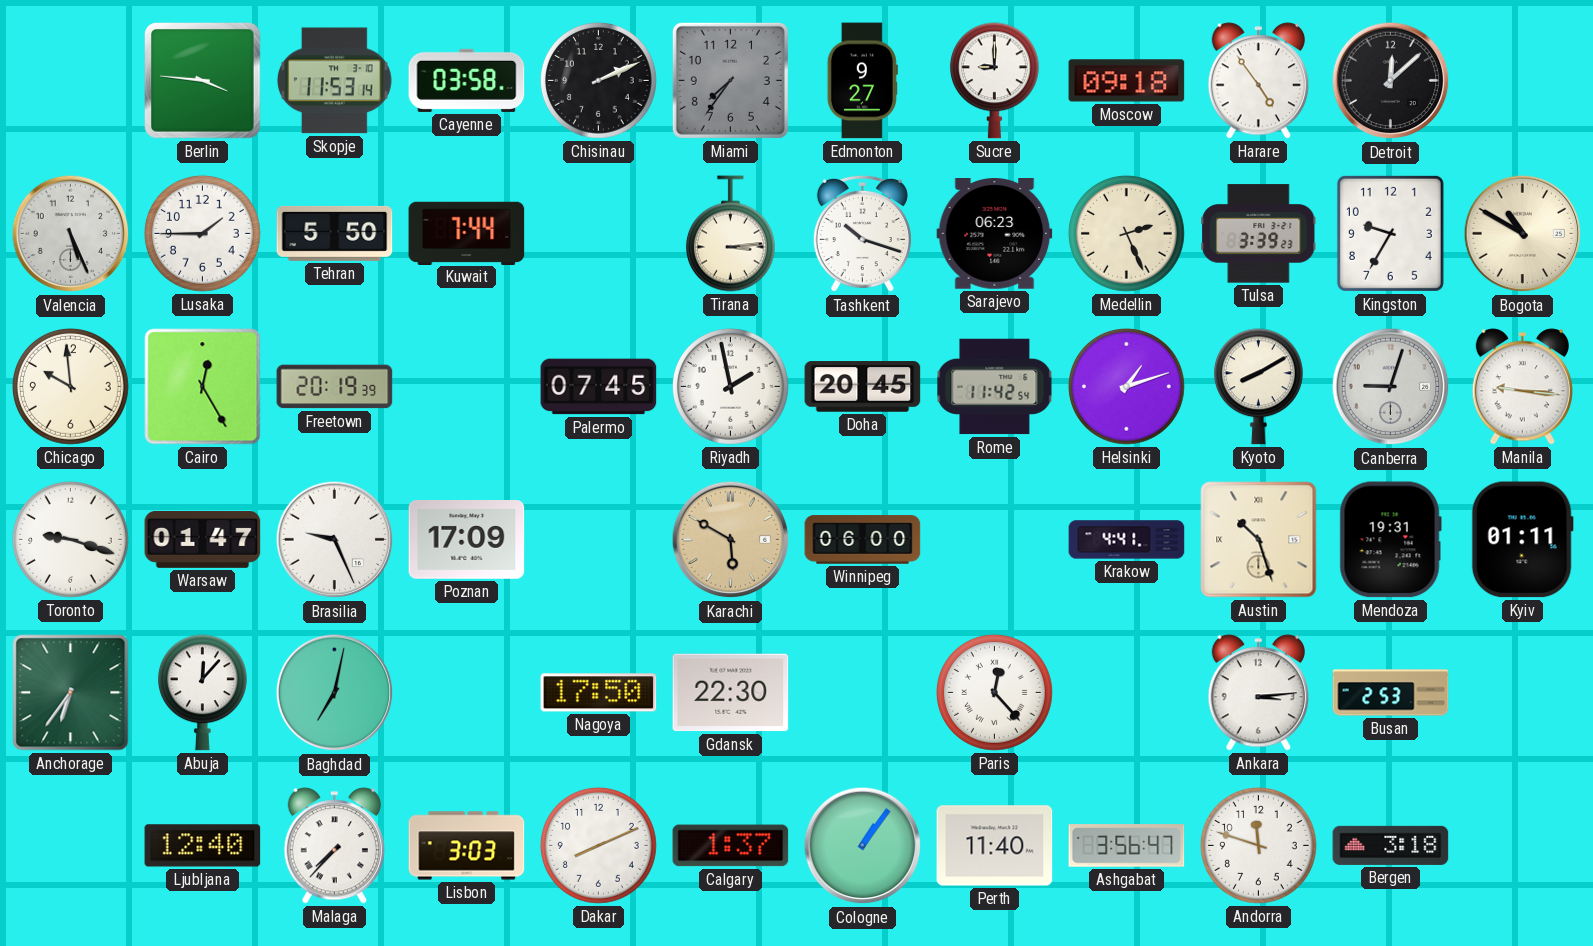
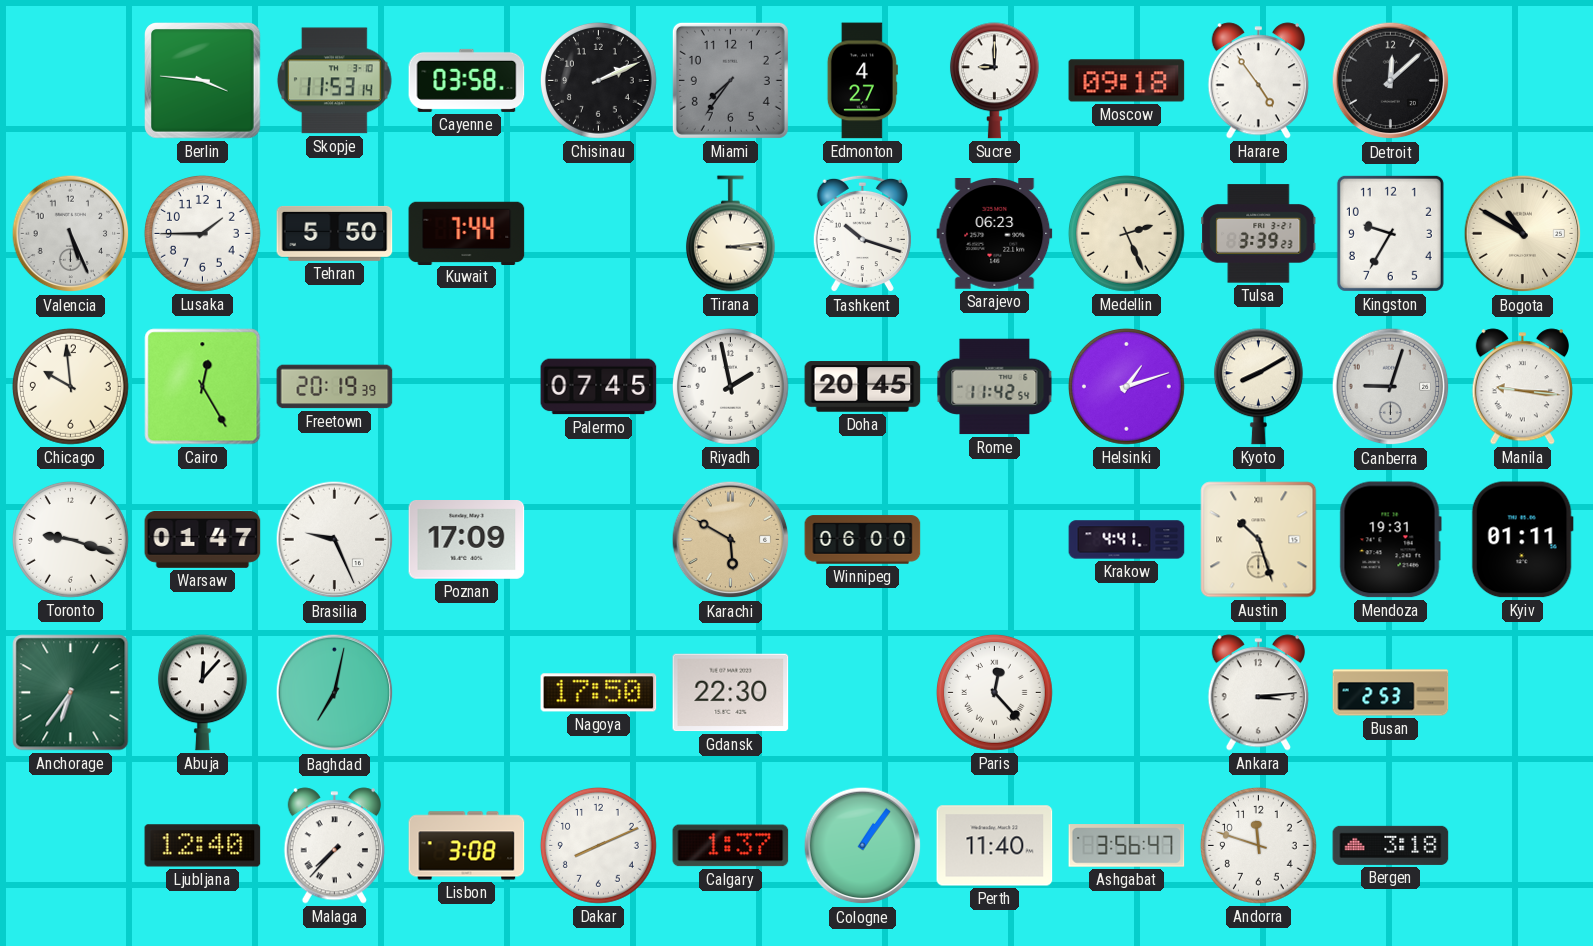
Edmonton: 9:27 -> 4:27 (862, 81)
Lisbon: 3:03 -> 3:08 (467, 846)
